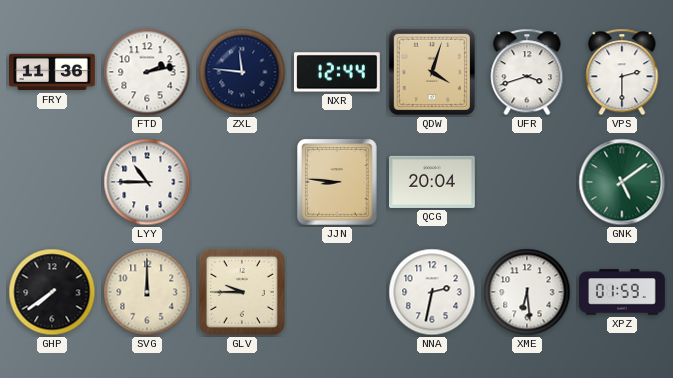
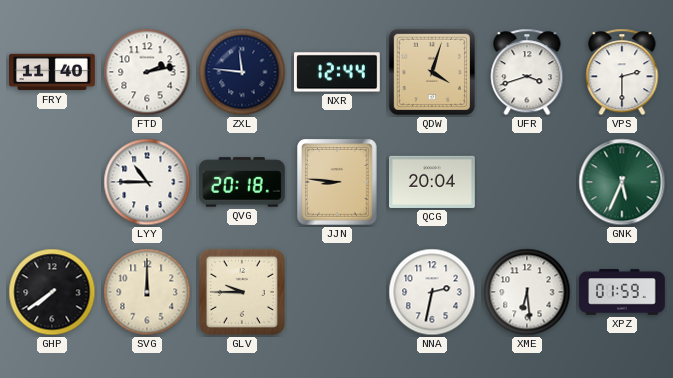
FRY: 11:36 -> 11:40 (53, 72)
QVG: none -> 20:18 (243, 182)
GNK: 5:09 -> 5:34 (622, 182)
